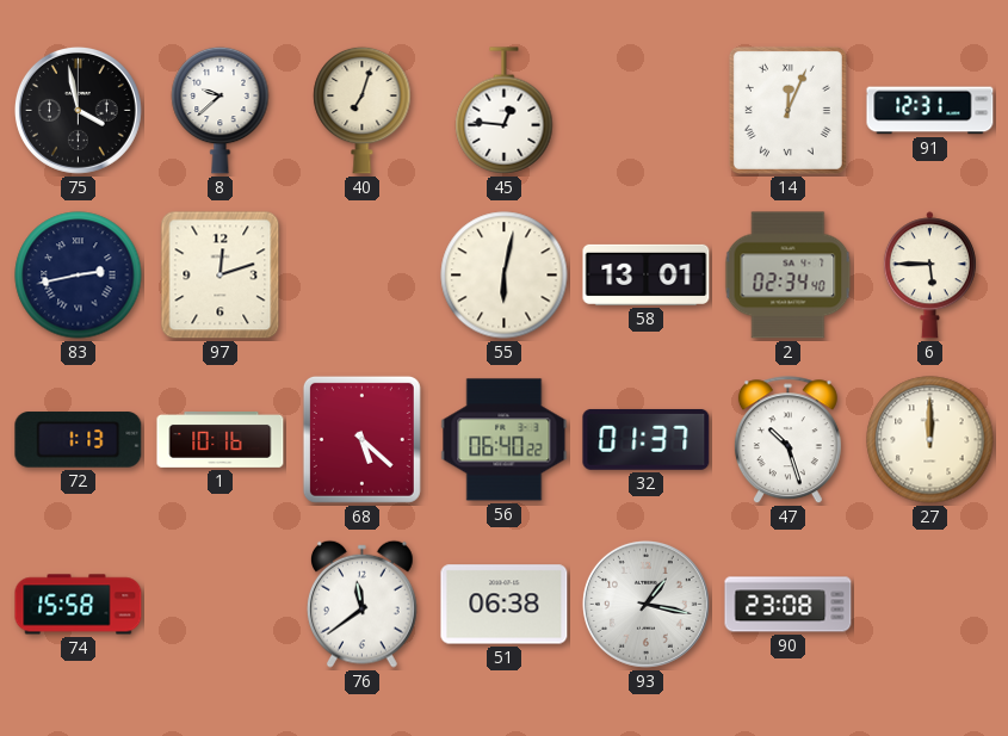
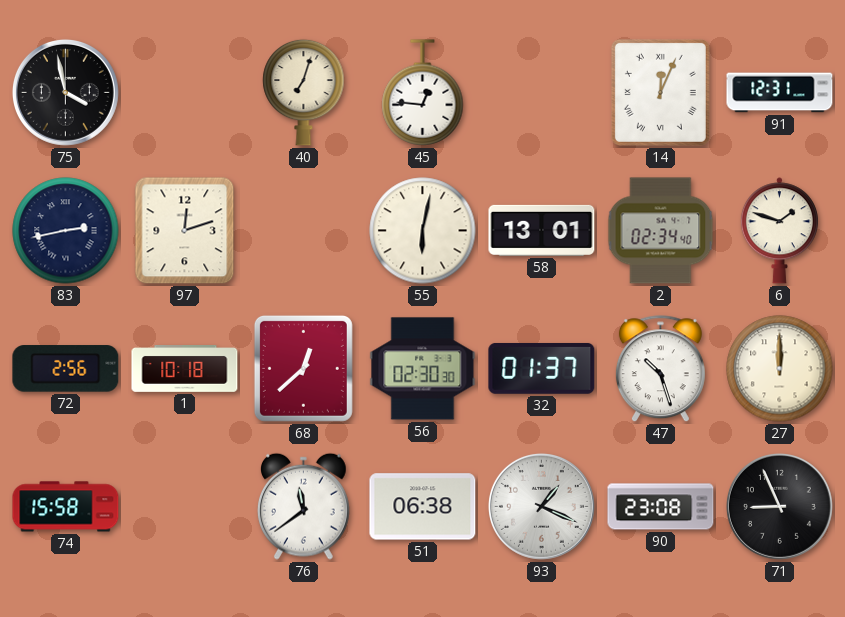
8: 9:38 -> none (221, 110)
6: 5:45 -> 1:48 (779, 231)
72: 1:13 -> 2:56 (66, 369)
1: 10:16 -> 10:18 (185, 369)
68: 5:22 -> 12:38 (303, 368)
56: 06:40 -> 02:30 (423, 369)
93: 1:17 -> 1:19 (541, 506)
71: none -> 8:56 (779, 506)
